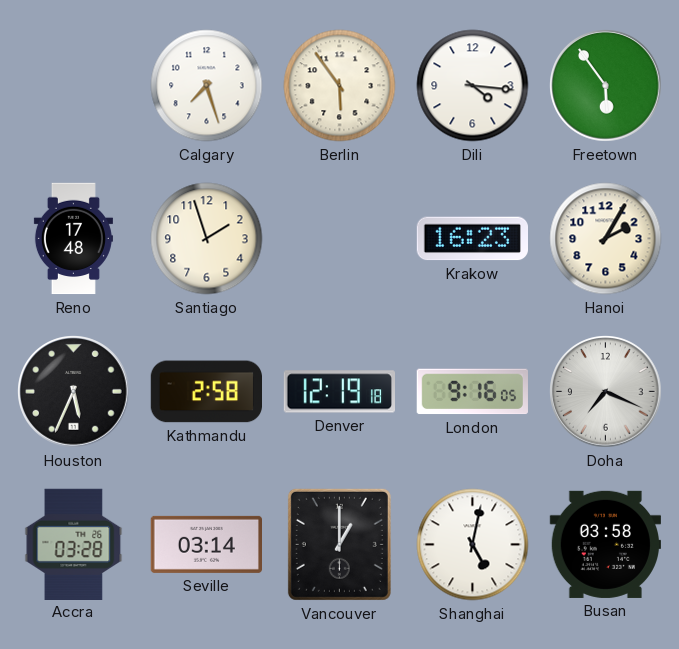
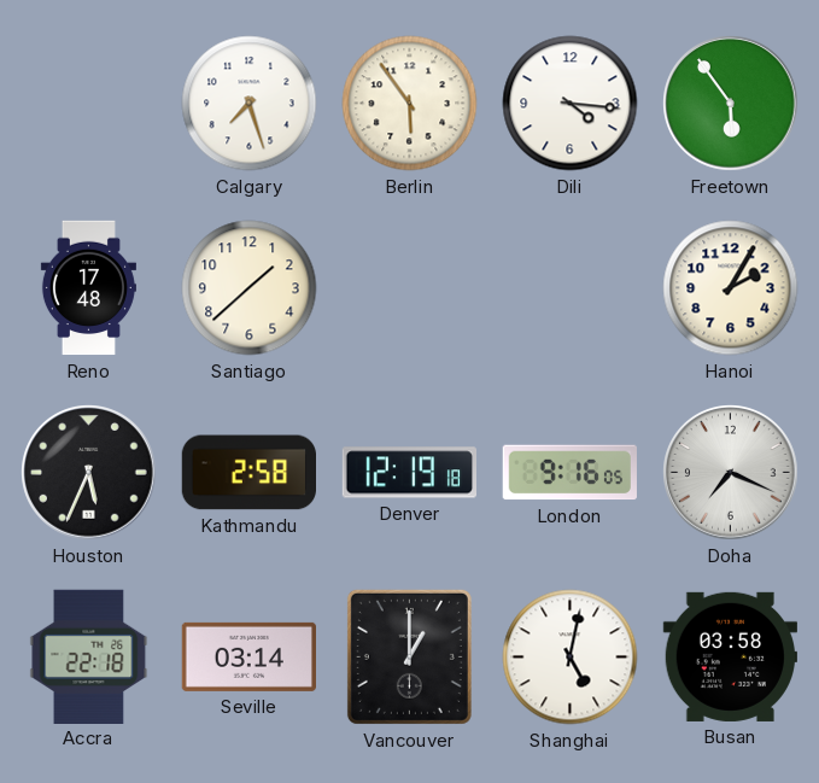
Santiago: 1:57 -> 1:38 (250, 288)
Krakow: 16:23 -> none (472, 239)
Accra: 03:28 -> 22:18 (89, 656)
